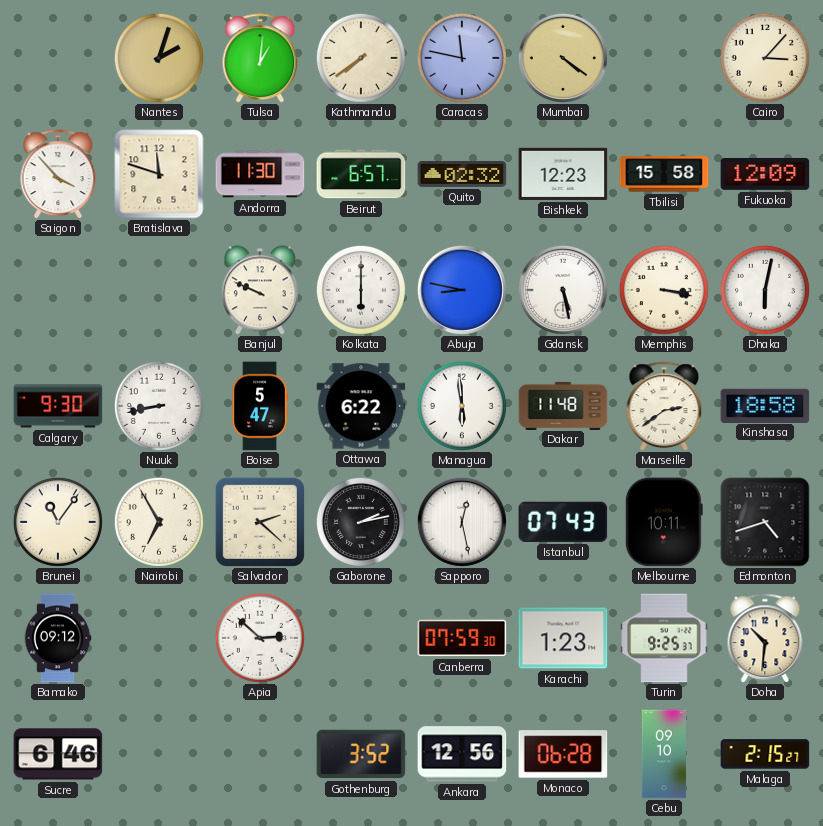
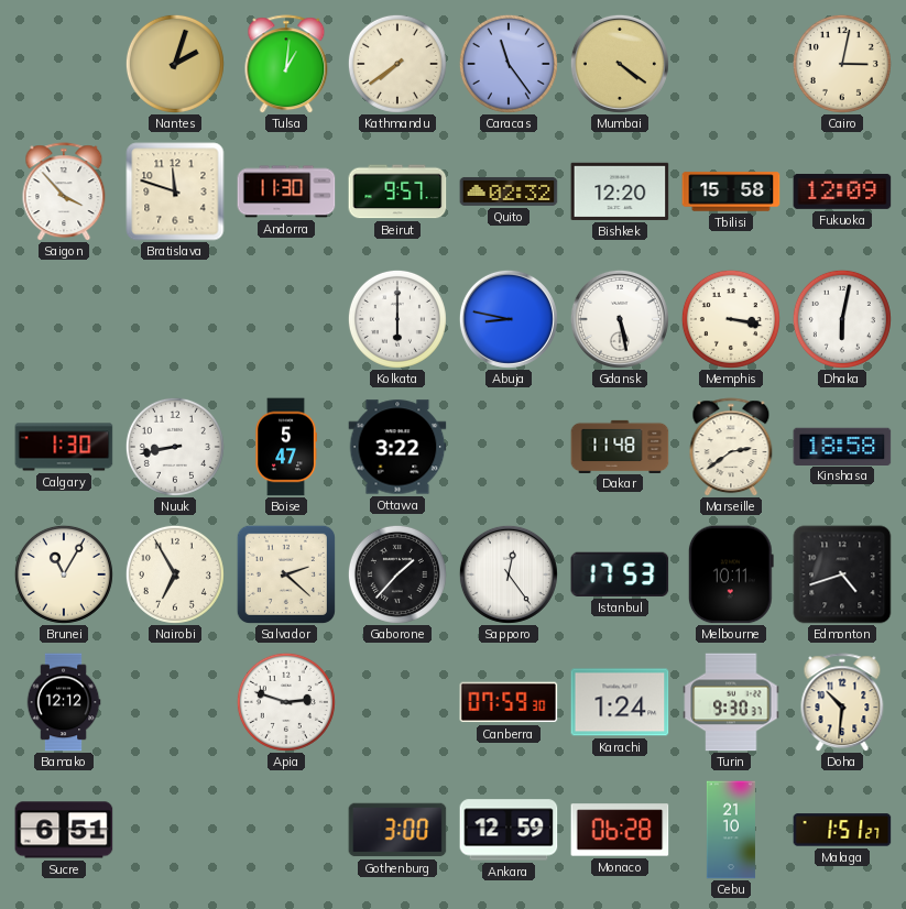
Caracas: 11:47 -> 11:24 (509, 64)
Cairo: 3:07 -> 3:02 (842, 64)
Beirut: 6:57 -> 9:57 (397, 191)
Bishkek: 12:23 -> 12:20 (620, 191)
Banjul: 9:49 -> none (260, 290)
Calgary: 9:30 -> 1:30 (64, 447)
Ottawa: 6:22 -> 3:22 (397, 447)
Managua: 5:59 -> none (462, 406)
Brunei: 11:06 -> 11:05 (64, 574)
Gaborone: 2:13 -> 1:37 (397, 574)
Sapporo: 12:28 -> 12:24 (509, 574)
Istanbul: 07:43 -> 17:53 (620, 574)
Bamako: 09:12 -> 12:12 (64, 702)
Apia: 2:52 -> 2:48 (286, 702)
Karachi: 1:23 -> 1:24 (620, 702)
Turin: 9:25 -> 9:30 (731, 702)
Sucre: 6:46 -> 6:51 (64, 830)
Gothenburg: 3:52 -> 3:00 (397, 830)
Ankara: 12:56 -> 12:59 (509, 830)
Cebu: 09:10 -> 21:10 (731, 830)
Malaga: 2:15 -> 1:51 (842, 830)
